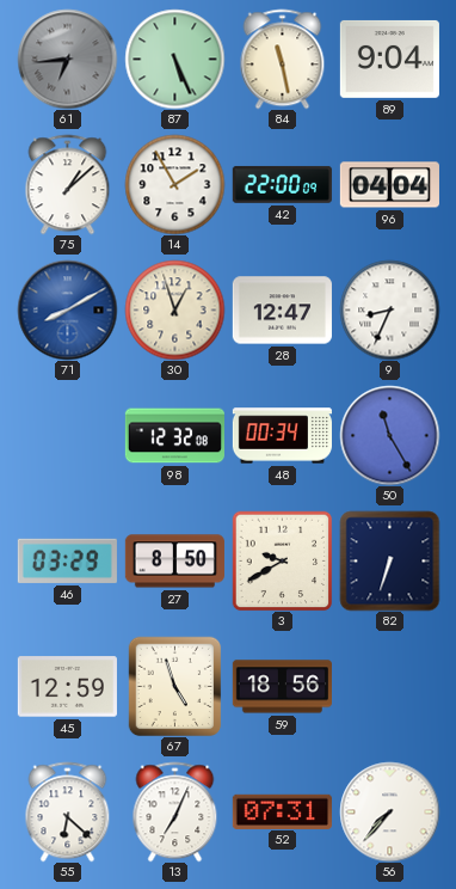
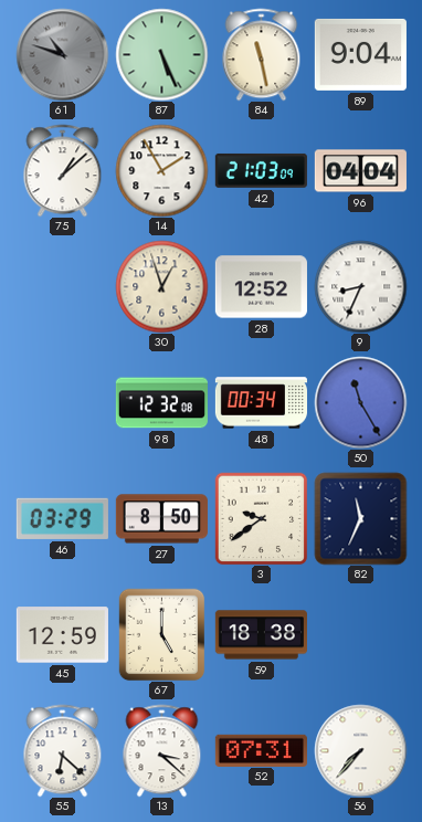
61: 6:44 -> 10:48 (62, 54)
42: 22:00 -> 21:03 (261, 170)
71: 8:10 -> none (67, 309)
28: 12:47 -> 12:52 (261, 287)
3: 9:40 -> 9:39 (261, 518)
82: 6:33 -> 11:34 (360, 518)
67: 4:57 -> 5:00 (162, 634)
59: 18:56 -> 18:38 (261, 635)
13: 7:04 -> 3:22 (162, 750)
